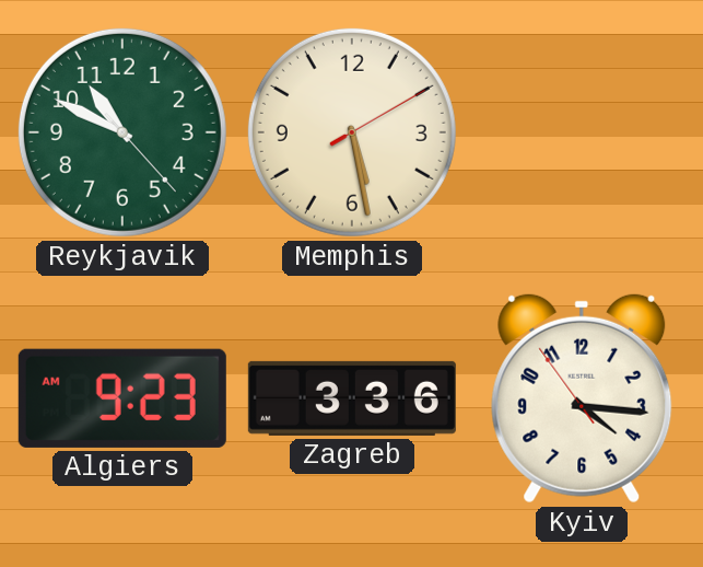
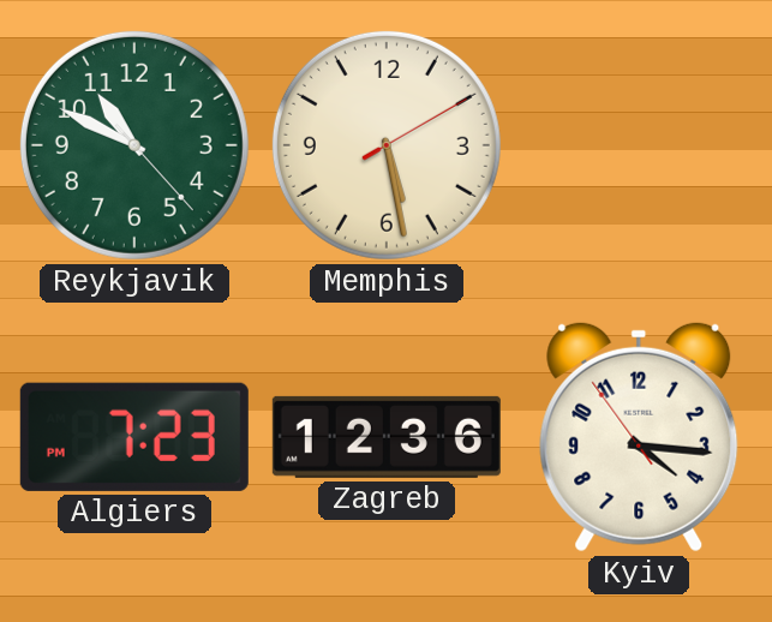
Algiers: 9:23 -> 7:23 (134, 437)
Zagreb: 3:36 -> 12:36 (387, 437)
